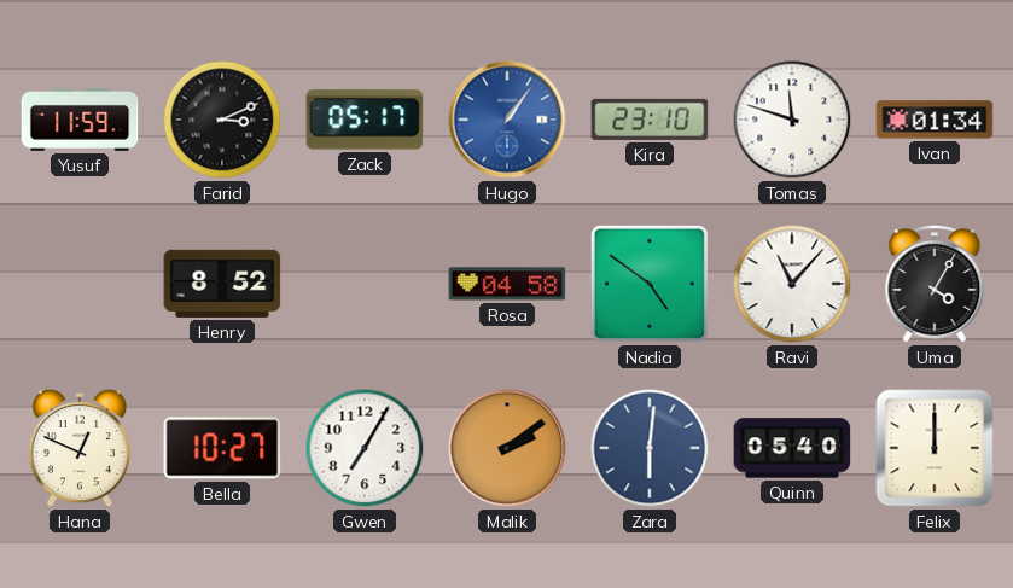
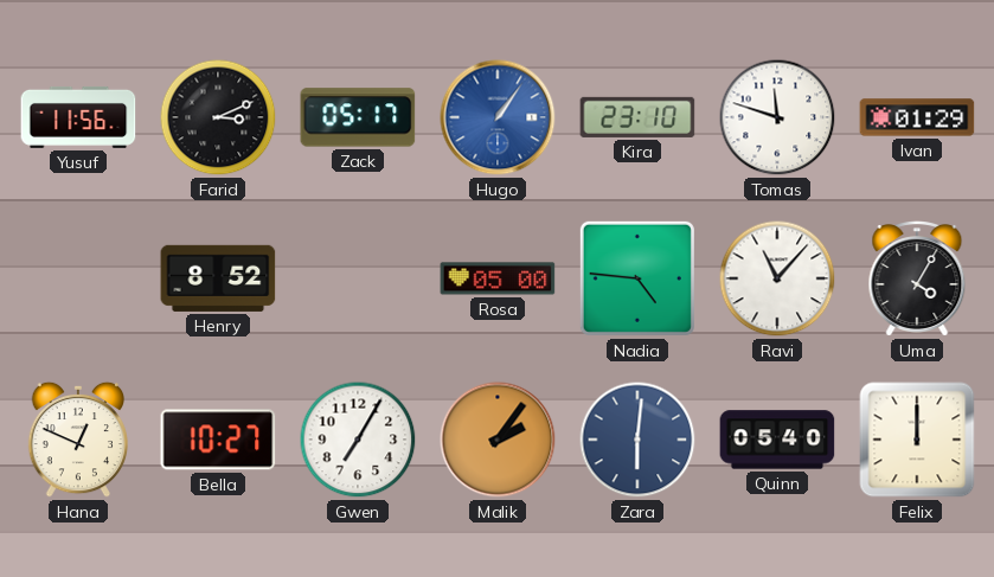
Yusuf: 11:59 -> 11:56 (78, 117)
Ivan: 01:34 -> 01:29 (917, 117)
Rosa: 04:58 -> 05:00 (498, 278)
Nadia: 4:51 -> 4:46 (637, 278)
Malik: 2:09 -> 2:06 (498, 440)
